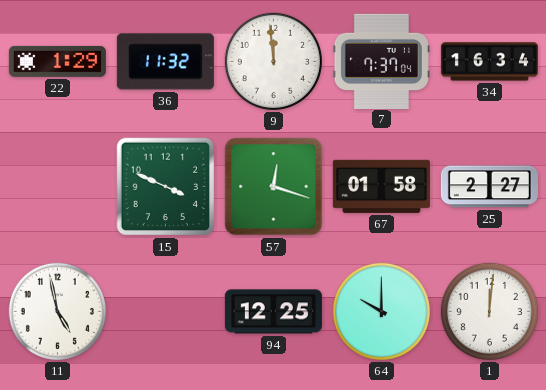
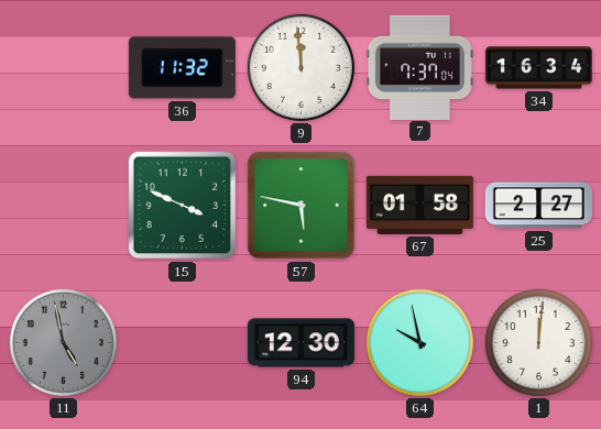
22: 1:29 -> none (57, 61)
57: 12:18 -> 5:47 (302, 206)
11 dial: white -> grey (63, 342)
94: 12:25 -> 12:30 (300, 343)
64: 10:00 -> 9:58 (419, 342)
